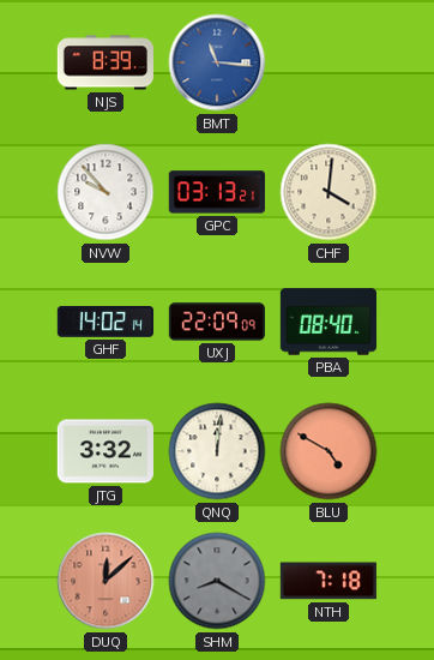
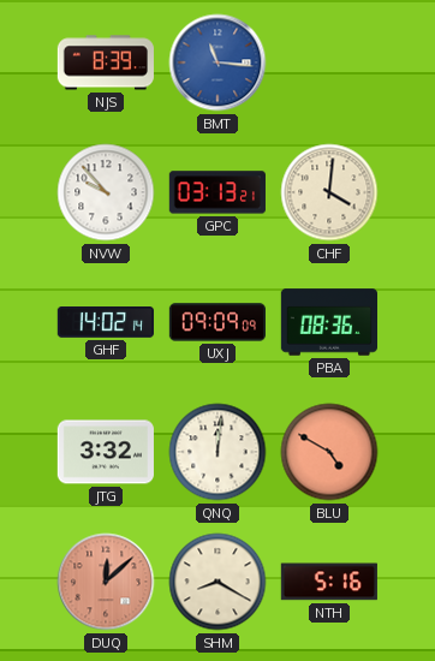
UXJ: 22:09 -> 09:09 (216, 322)
PBA: 08:40 -> 08:36 (328, 322)
SHM dial: grey -> cream (218, 582)
NTH: 7:18 -> 5:16 (329, 582)
